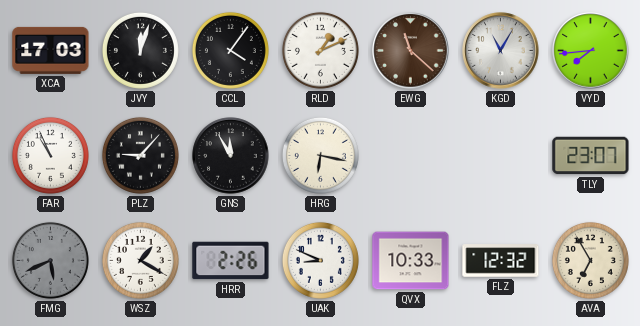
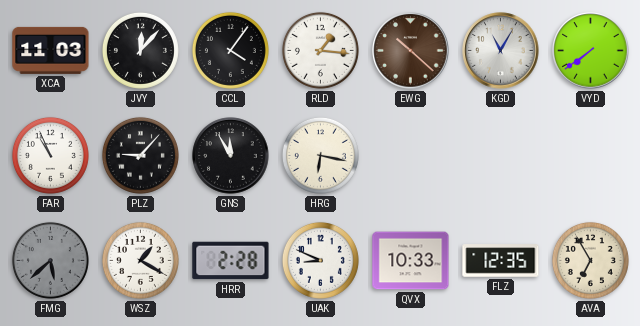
XCA: 17:03 -> 11:03 (51, 50)
JVY: 12:03 -> 12:07 (140, 50)
RLD: 1:11 -> 1:16 (320, 50)
EWG: 11:22 -> 10:22 (411, 51)
VYD: 7:44 -> 7:39 (591, 51)
TLY: 23:07 -> none (591, 156)
FMG: 5:41 -> 5:38 (50, 260)
HRR: 2:26 -> 2:28 (231, 261)
FLZ: 12:32 -> 12:35 (501, 261)
